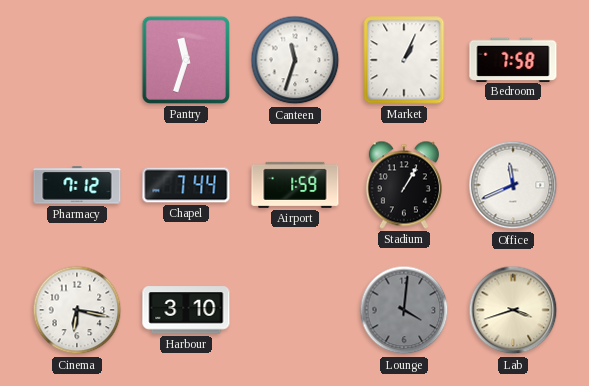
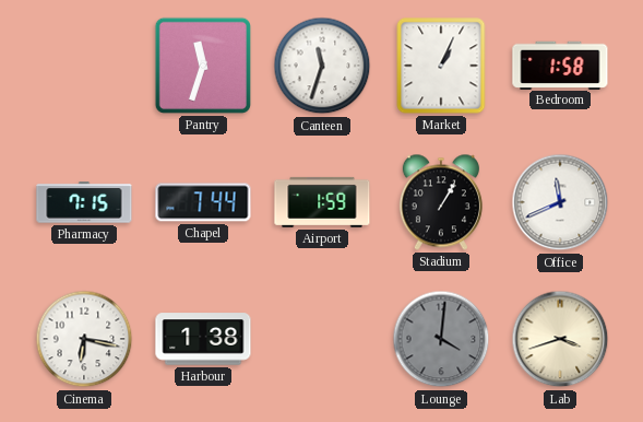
Bedroom: 7:58 -> 1:58 (560, 65)
Pharmacy: 7:12 -> 7:15 (84, 202)
Harbour: 3:10 -> 1:38 (203, 339)
